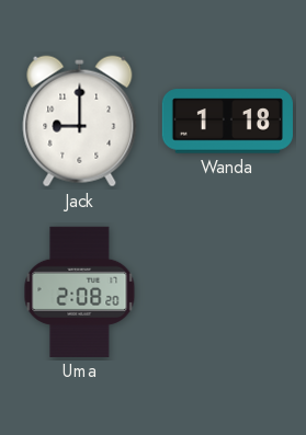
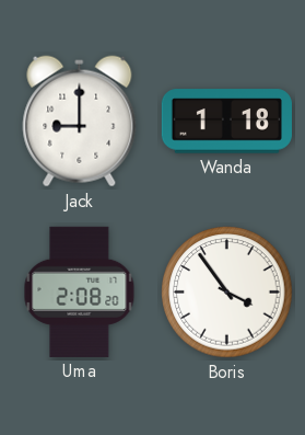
Boris: none -> 3:54 (227, 293)
